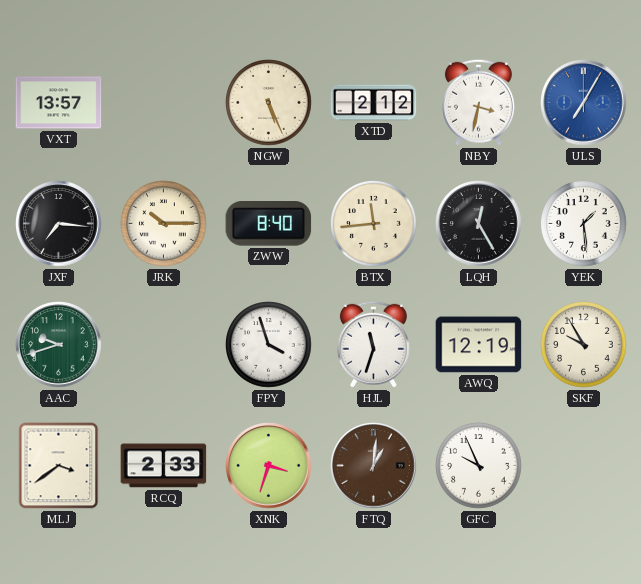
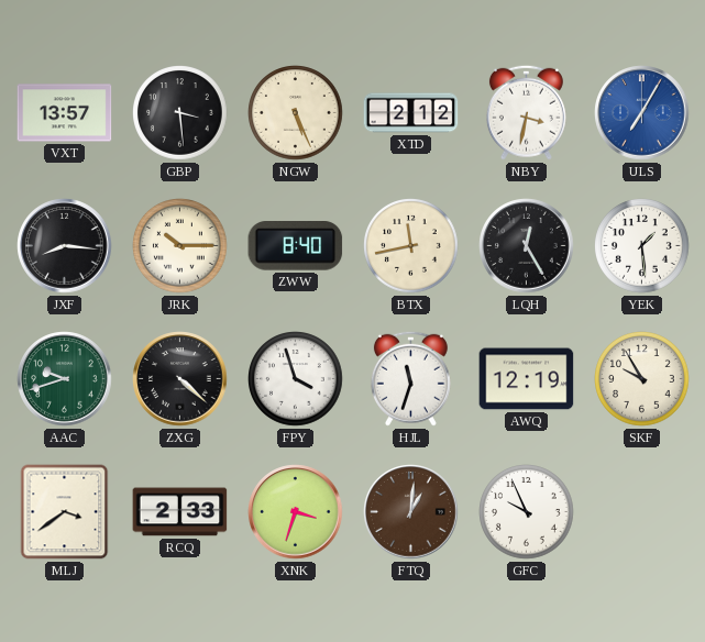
GBP: none -> 3:29 (180, 113)
JXF: 7:16 -> 8:16 (65, 246)
BTX: 11:44 -> 11:43 (411, 246)
ZXG: none -> 4:22 (180, 379)
